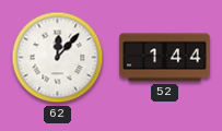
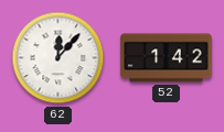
52: 1:44 -> 1:42 (167, 58)
